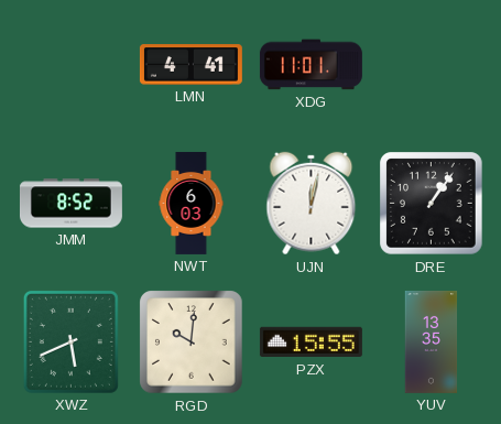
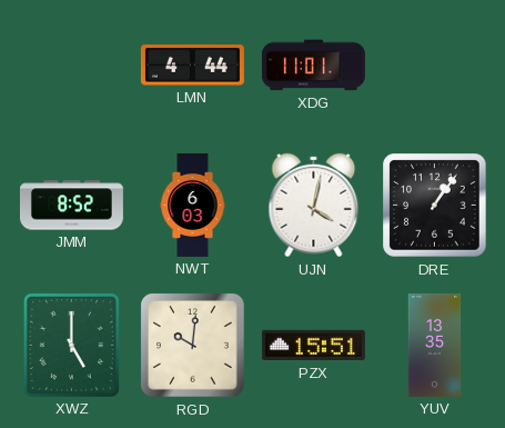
LMN: 4:41 -> 4:44 (192, 66)
UJN: 12:02 -> 4:02 (314, 206)
XWZ: 5:41 -> 5:00 (71, 345)
PZX: 15:55 -> 15:51 (313, 346)
